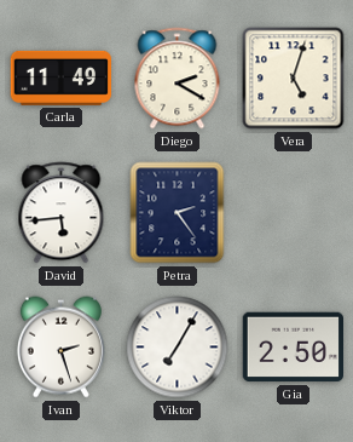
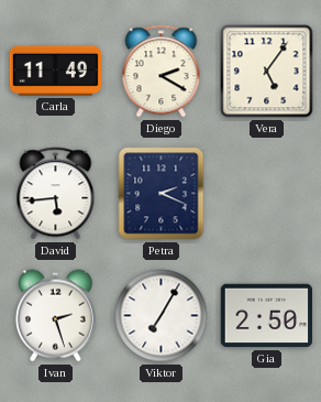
Vera: 5:03 -> 5:06 (267, 72)
Petra: 2:24 -> 2:19 (162, 194)
